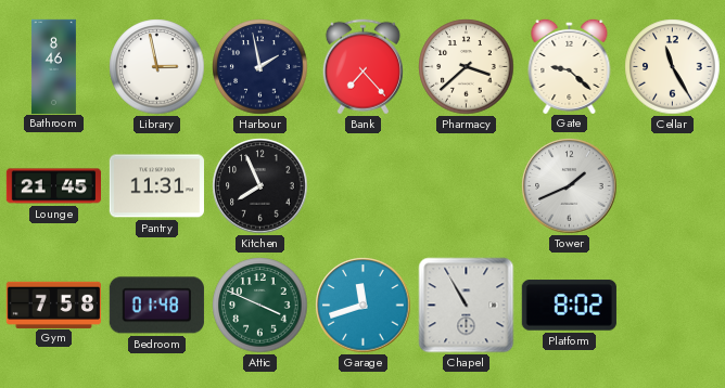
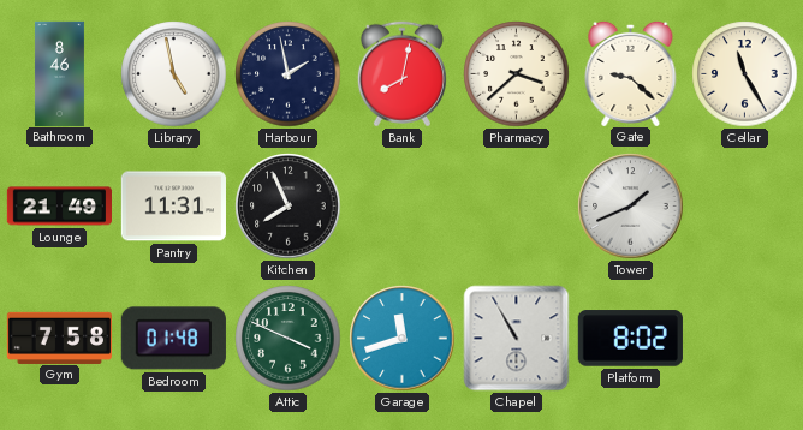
Library: 2:58 -> 4:58 (174, 74)
Bank: 7:23 -> 8:02 (401, 74)
Lounge: 21:45 -> 21:49 (59, 207)
